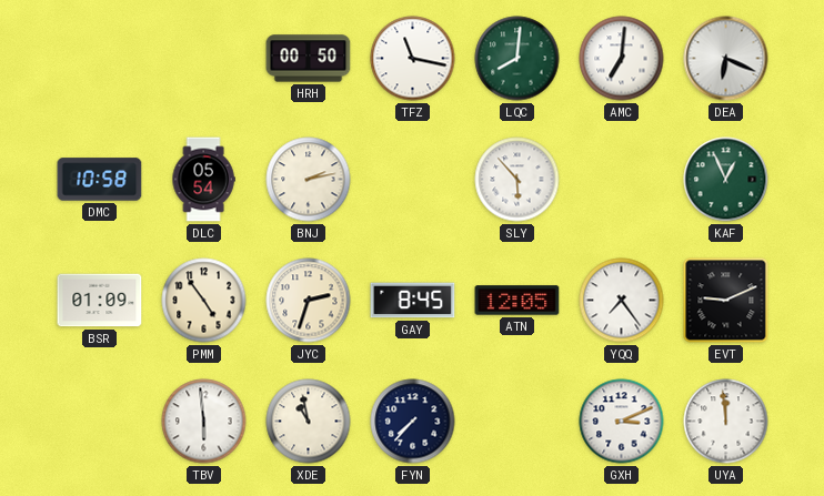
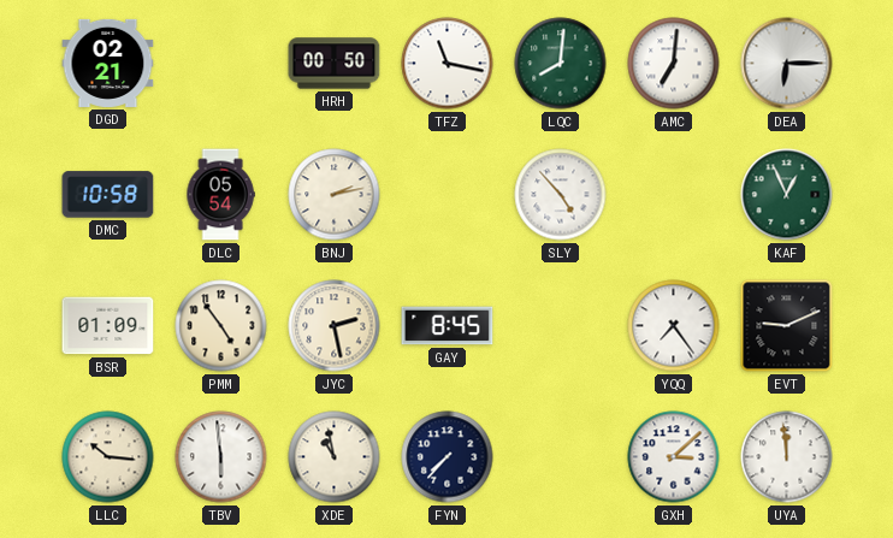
DGD: none -> 02:21 (108, 63)
DEA: 6:19 -> 6:15 (787, 64)
SLY: 5:53 -> 4:53 (561, 195)
JYC: 2:33 -> 2:28 (335, 326)
ATN: 12:05 -> none (517, 301)
LLC: none -> 10:16 (108, 457)
GXH: 3:11 -> 3:08 (674, 457)
